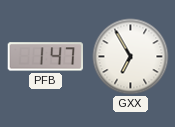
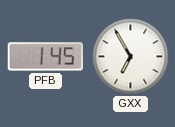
PFB: 1:47 -> 1:45 (46, 57)
